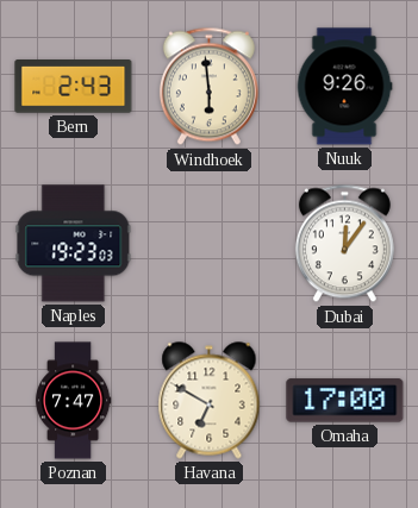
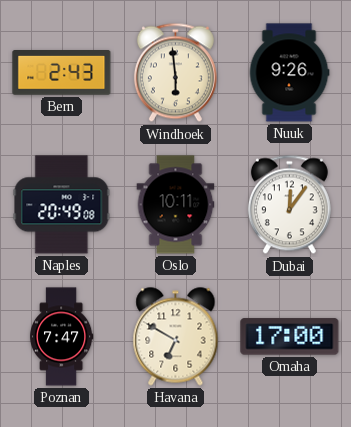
Naples: 19:23 -> 20:49 (62, 205)
Oslo: none -> 10:11 (176, 205)
